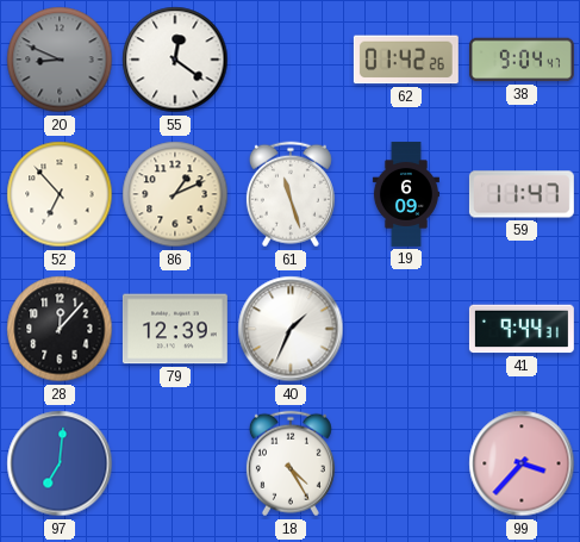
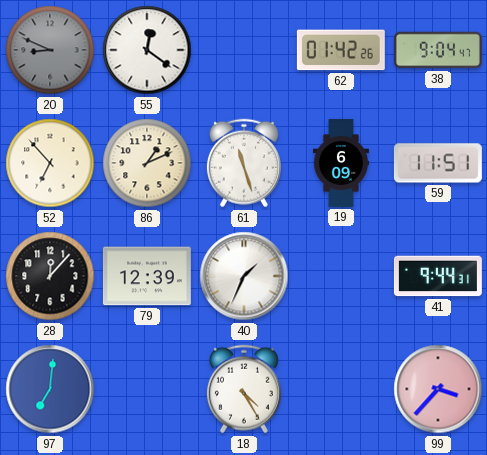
59: 11:47 -> 11:51 (438, 163)
